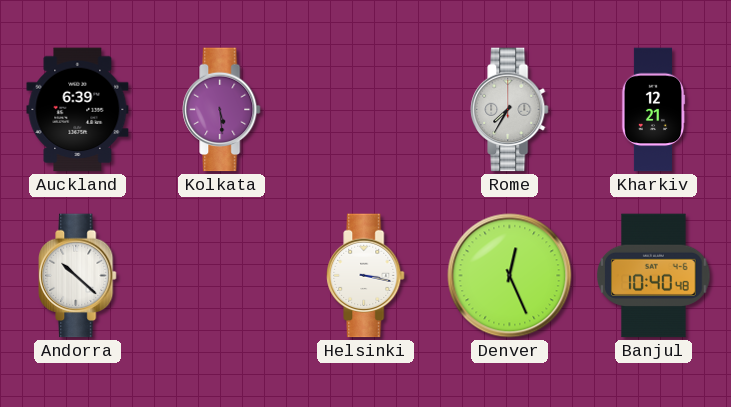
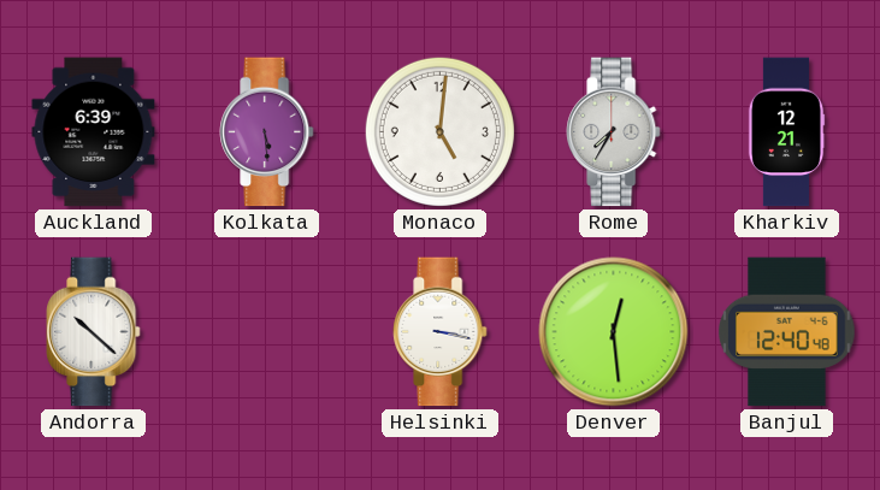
Monaco: none -> 5:01 (439, 131)
Denver: 12:26 -> 12:29 (614, 332)
Banjul: 10:40 -> 12:40 (787, 332)
